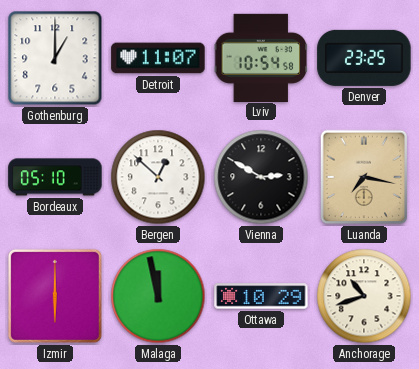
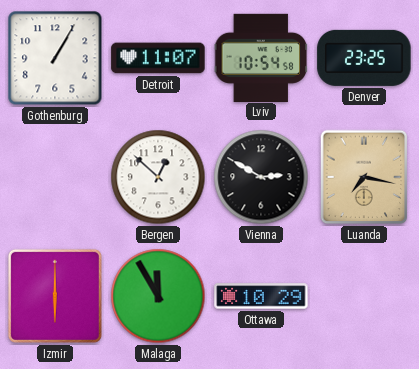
Gothenburg: 1:00 -> 1:05 (55, 58)
Bordeaux: 05:10 -> none (55, 177)
Malaga: 11:58 -> 11:55 (158, 296)
Anchorage: 10:42 -> none (364, 296)
